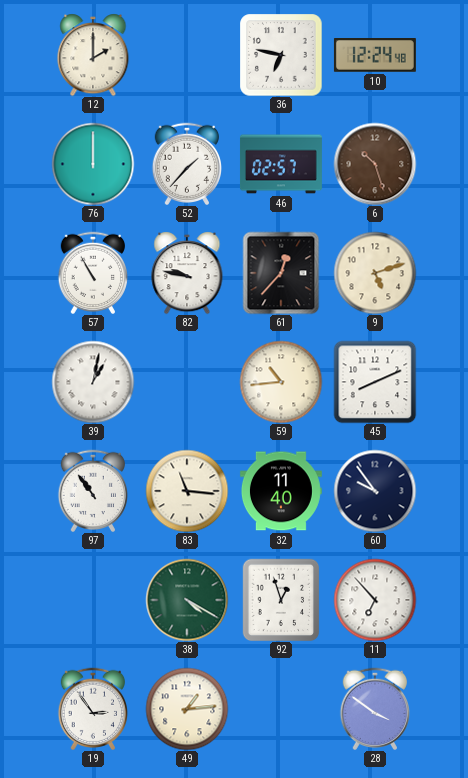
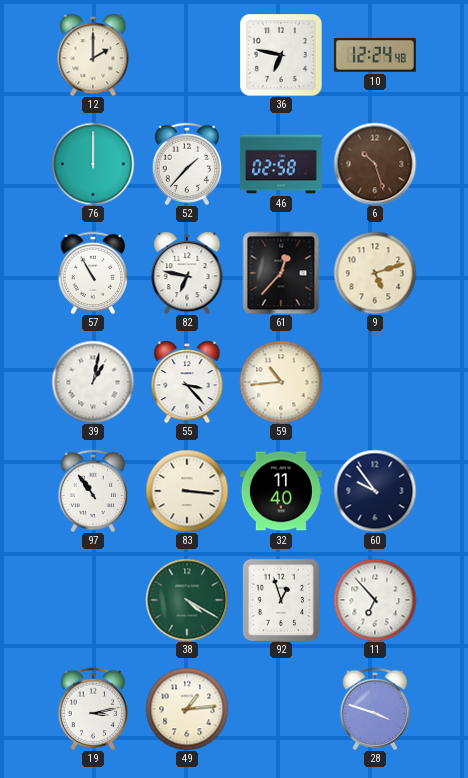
46: 02:57 -> 02:58 (281, 164)
82: 9:47 -> 6:47 (187, 273)
55: none -> 3:23 (187, 382)
45: 8:11 -> none (375, 382)
83: 11:16 -> 3:16 (187, 491)
19: 2:54 -> 3:13 (93, 708)
28: 3:51 -> 3:48 (375, 708)
